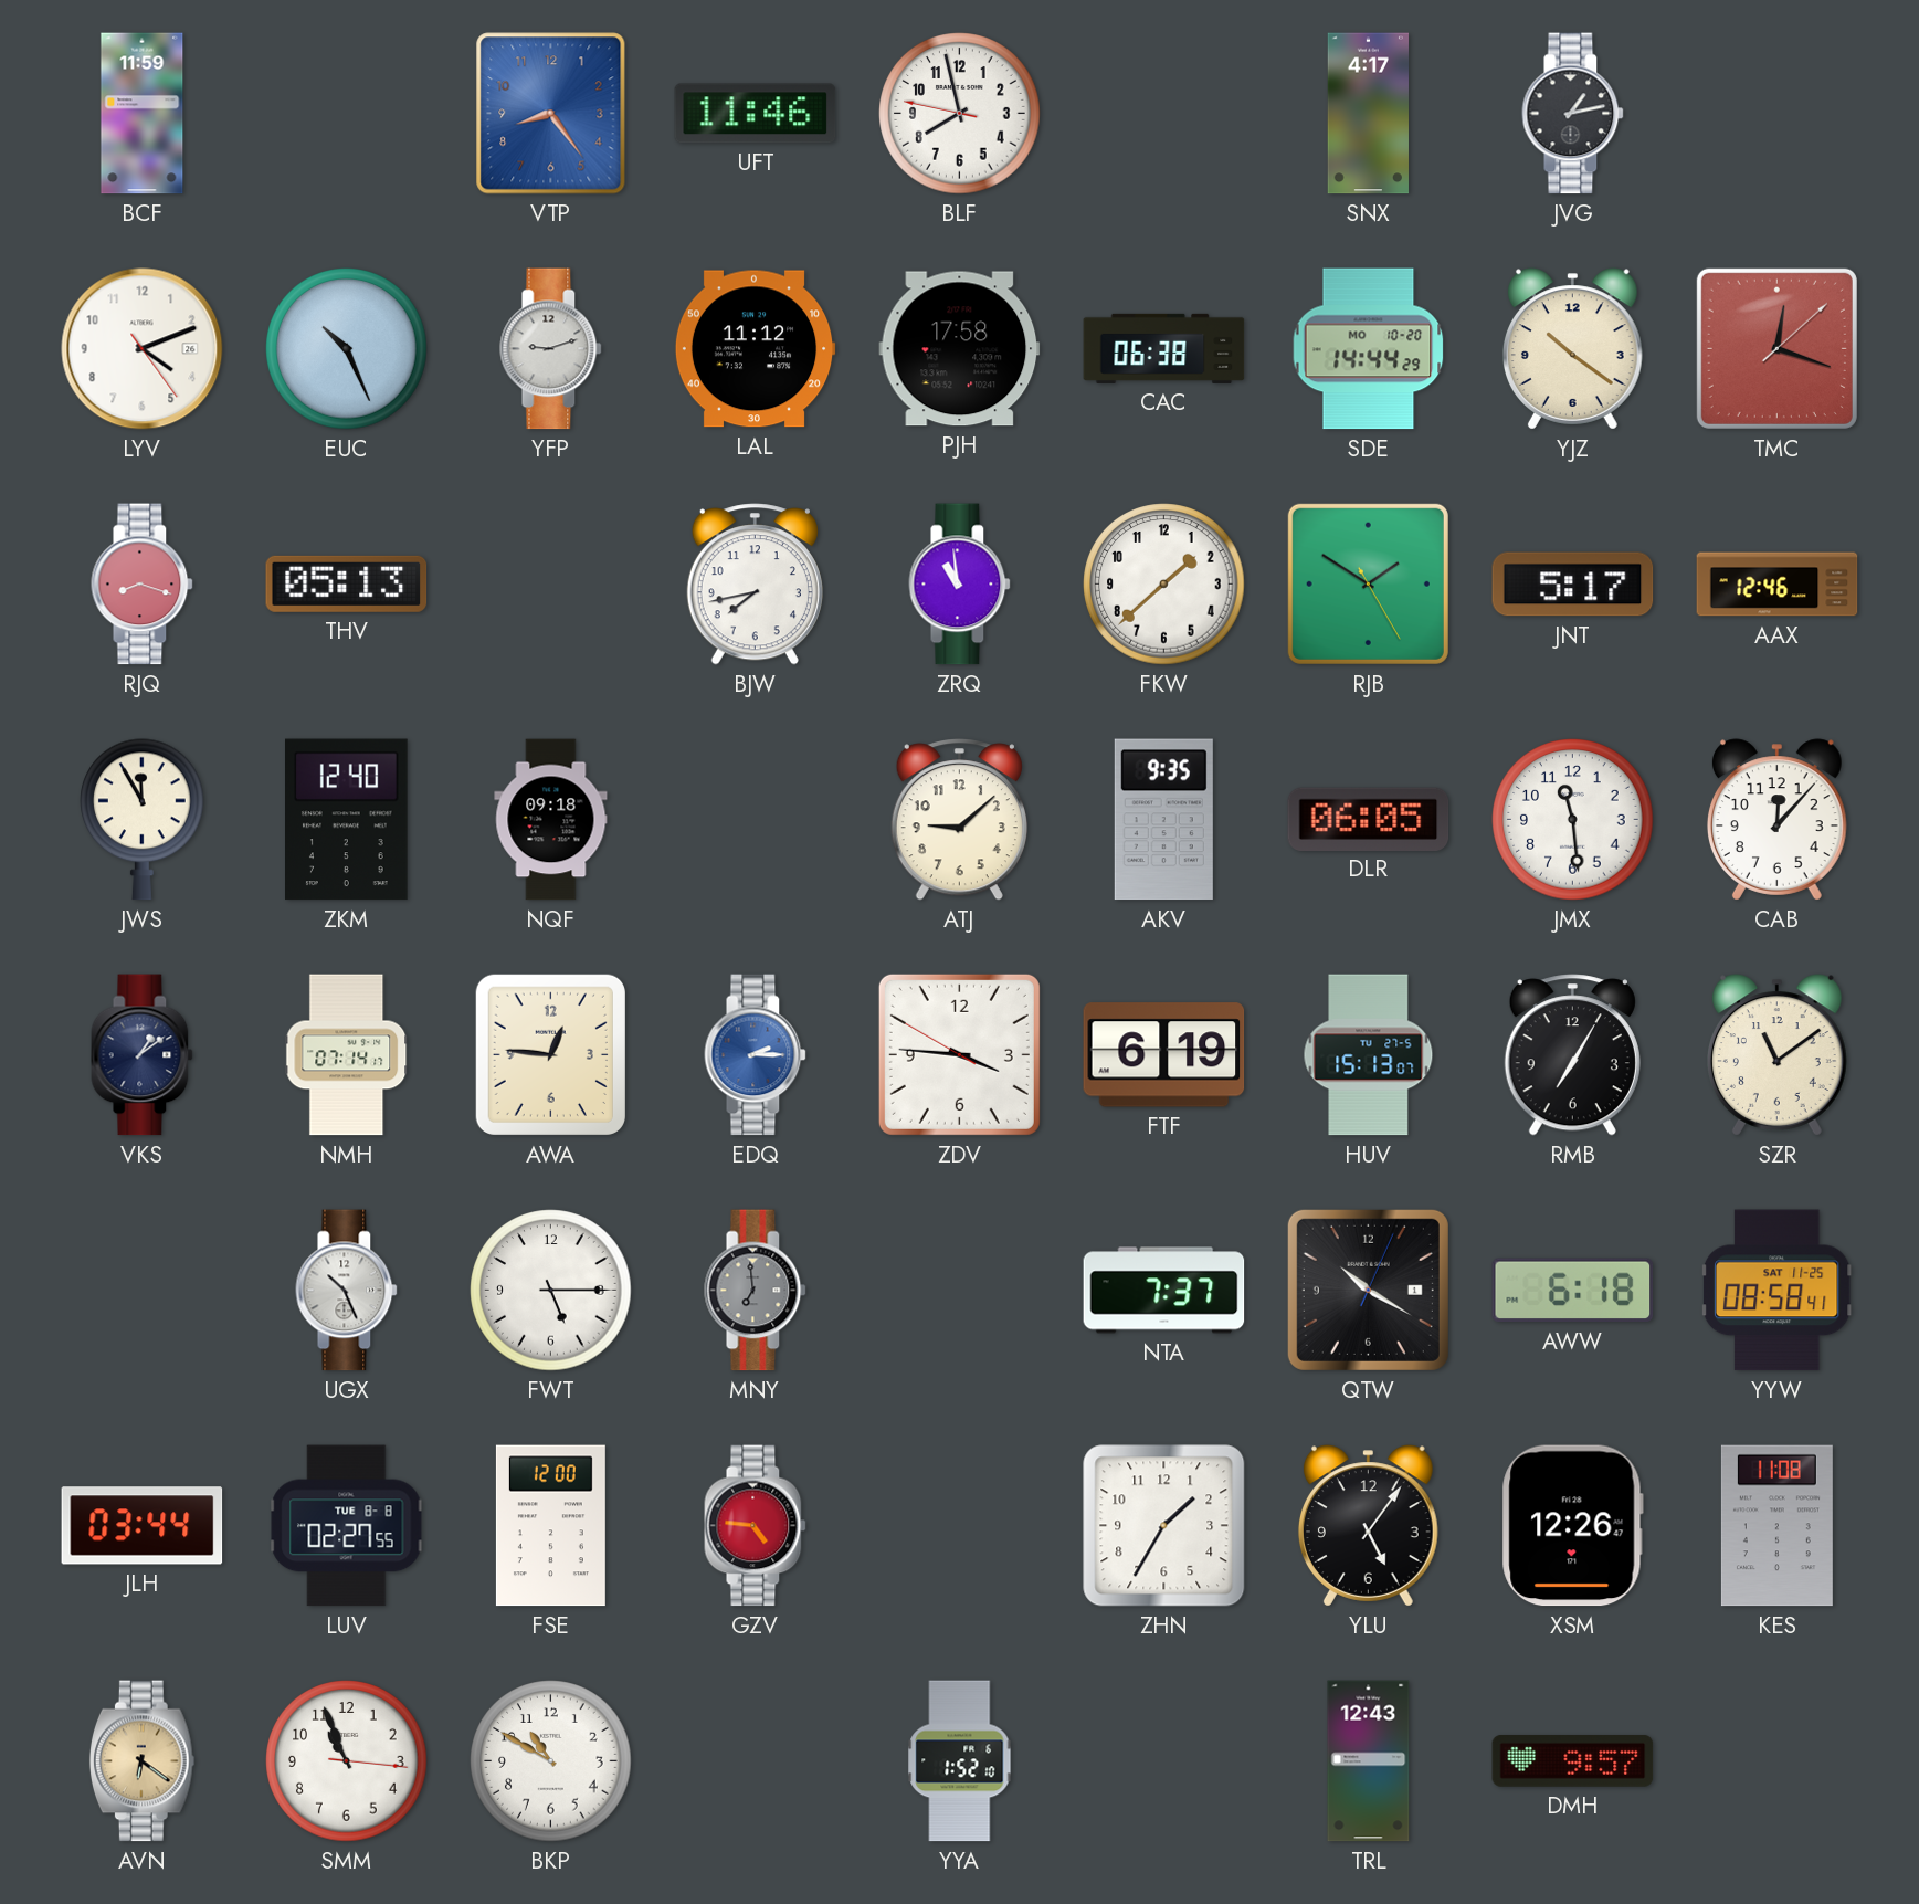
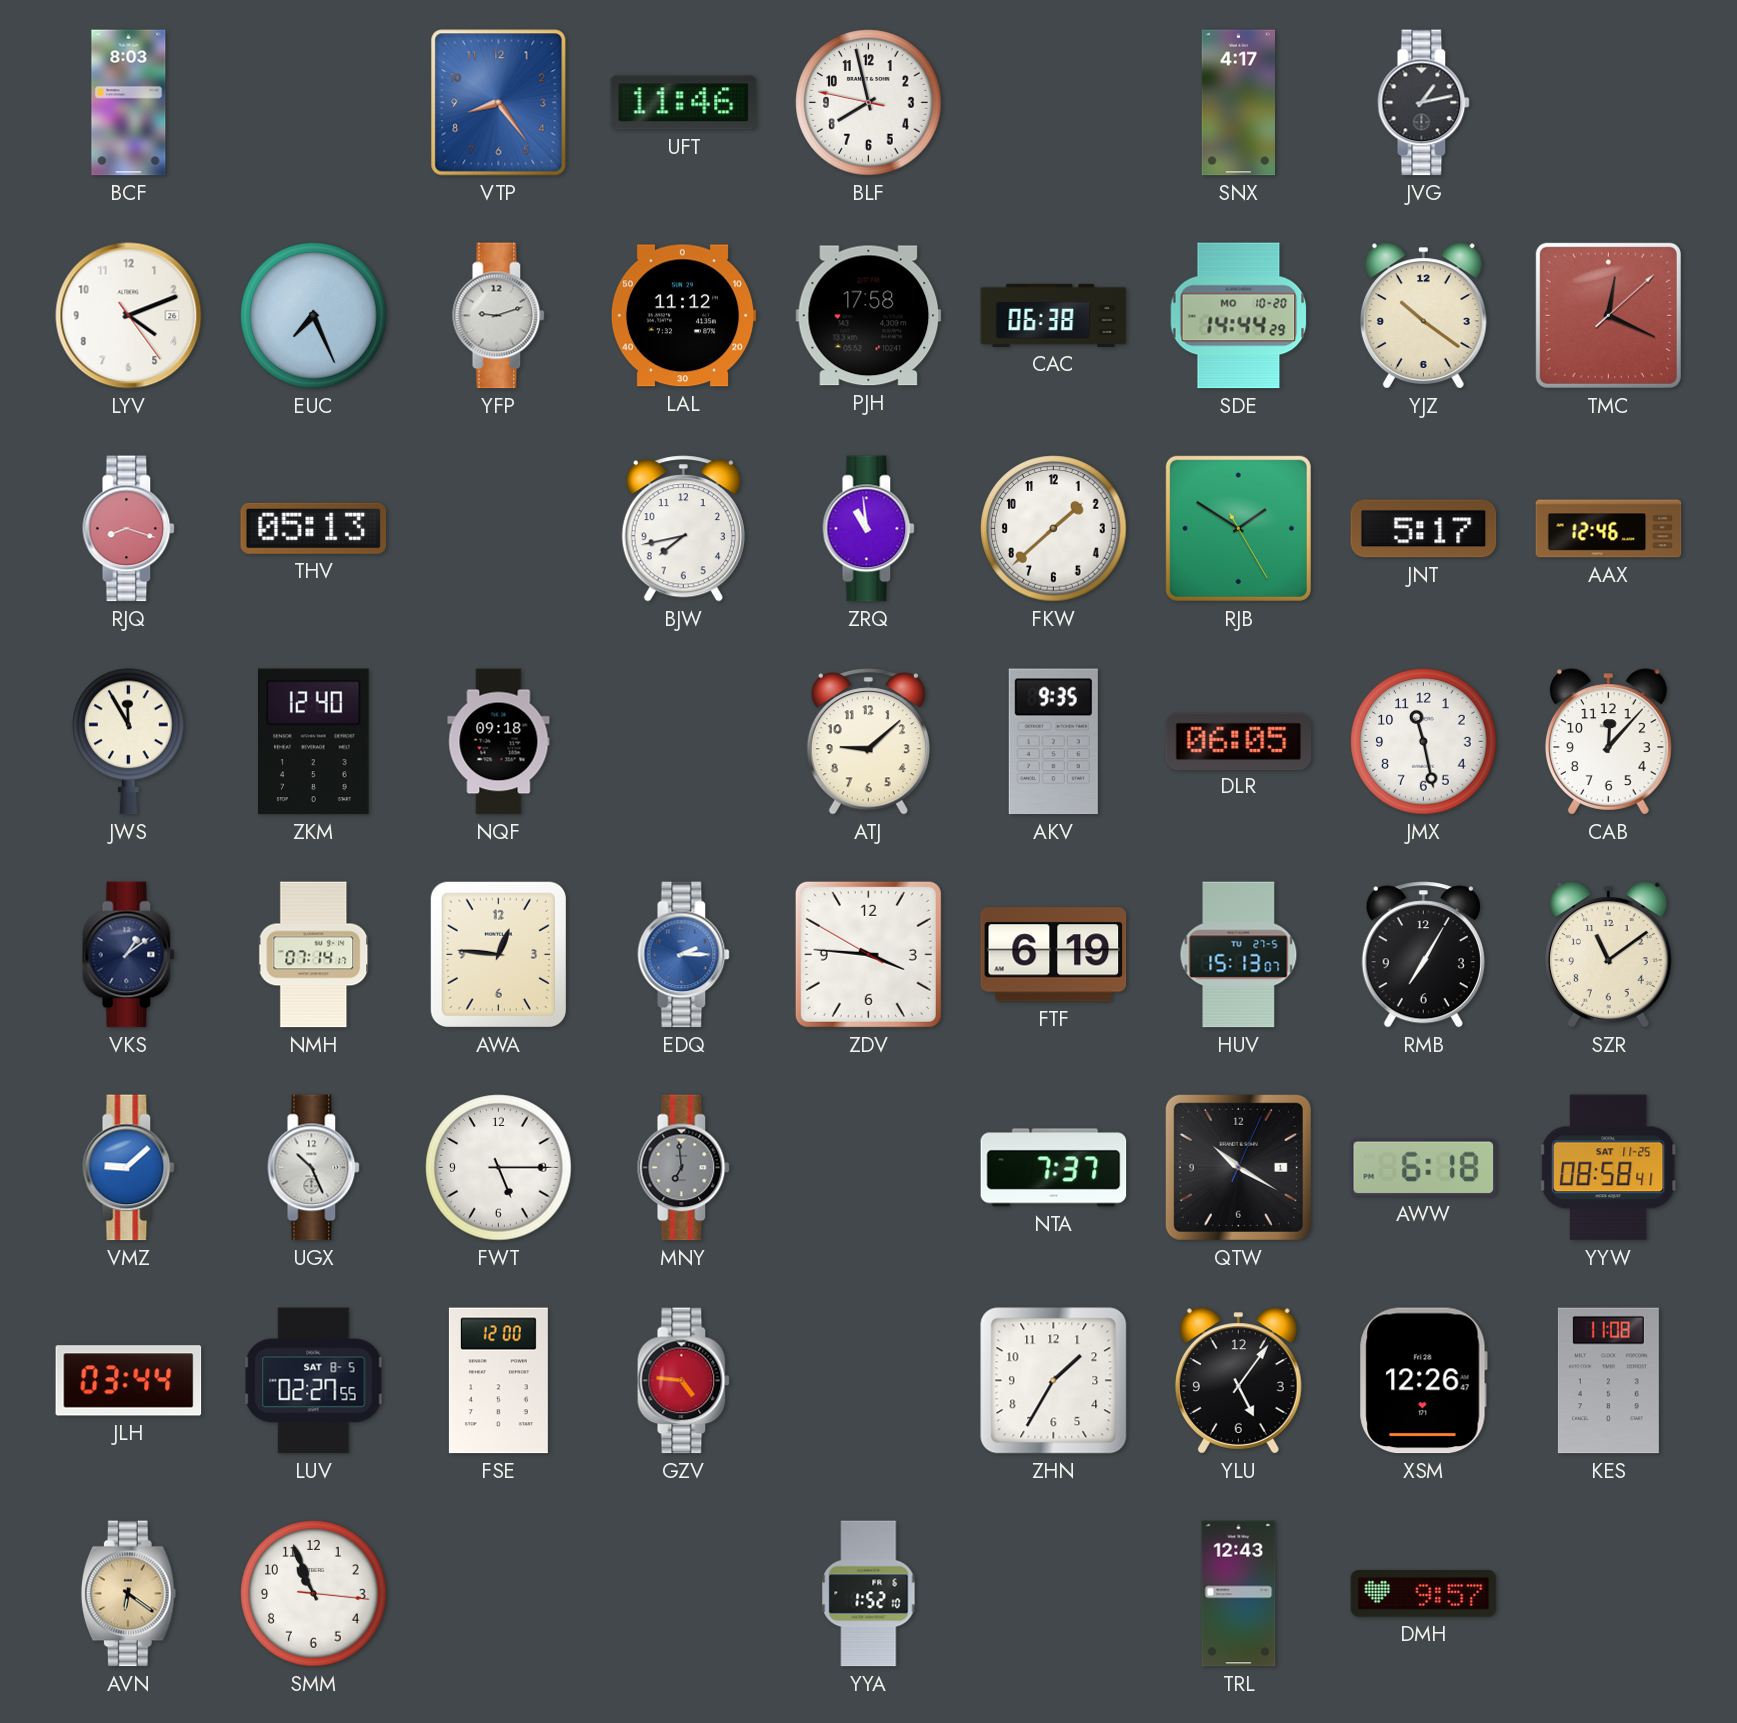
BCF: 11:59 -> 8:03 (129, 103)
EUC: 10:26 -> 7:26 (314, 316)
TMC: 12:18 -> 12:19 (1608, 315)
JMX: 11:29 -> 11:28 (1424, 742)
VMZ: none -> 9:08 (129, 1168)
LUV date: TUE 8-8 -> SAT 8-5 (314, 1381)
BKP: 10:50 -> none (551, 1761)
